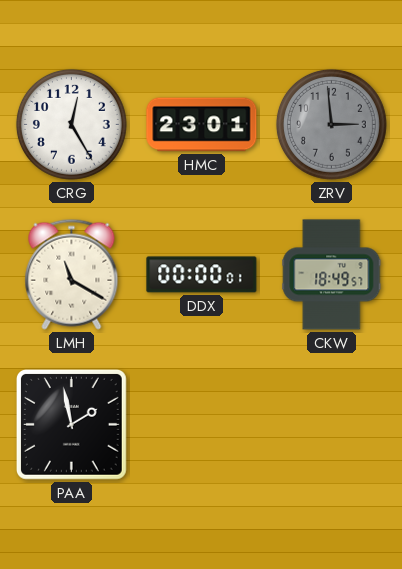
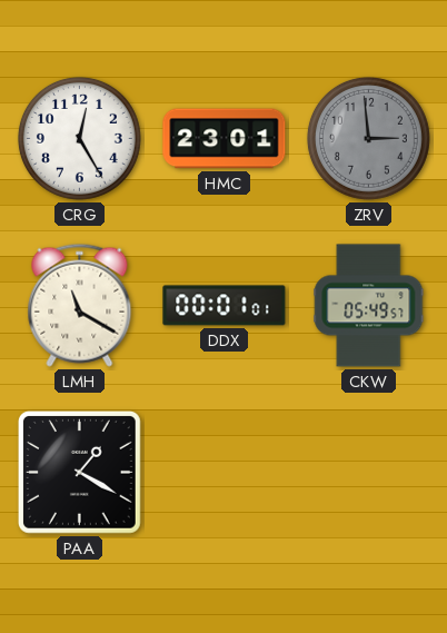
DDX: 00:00 -> 00:01 (225, 306)
CKW: 18:49 -> 05:49 (369, 306)
PAA: 1:58 -> 1:20 (79, 472)
